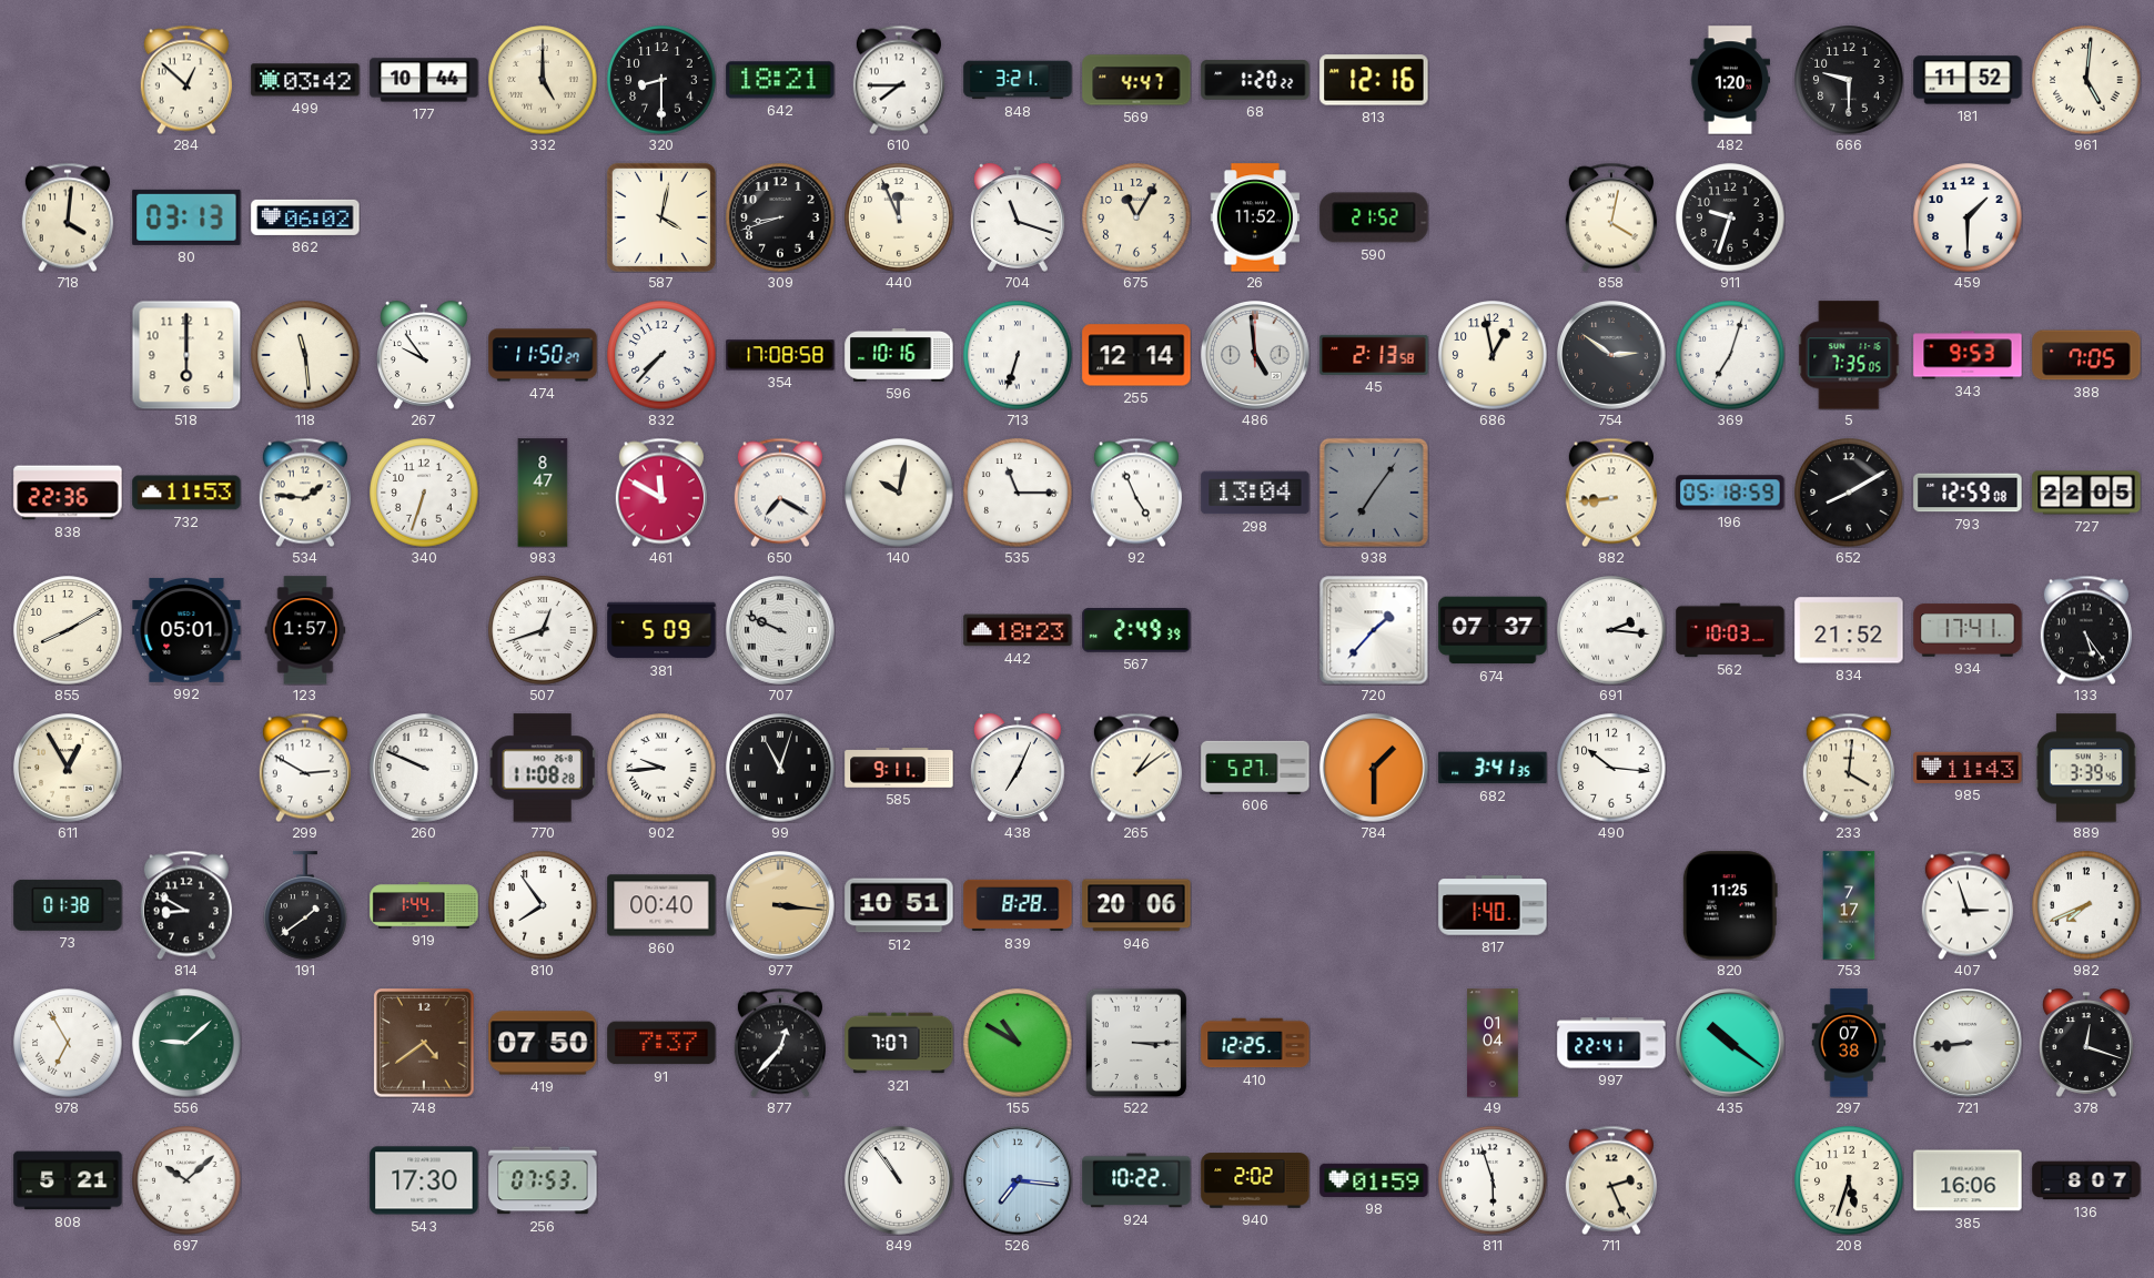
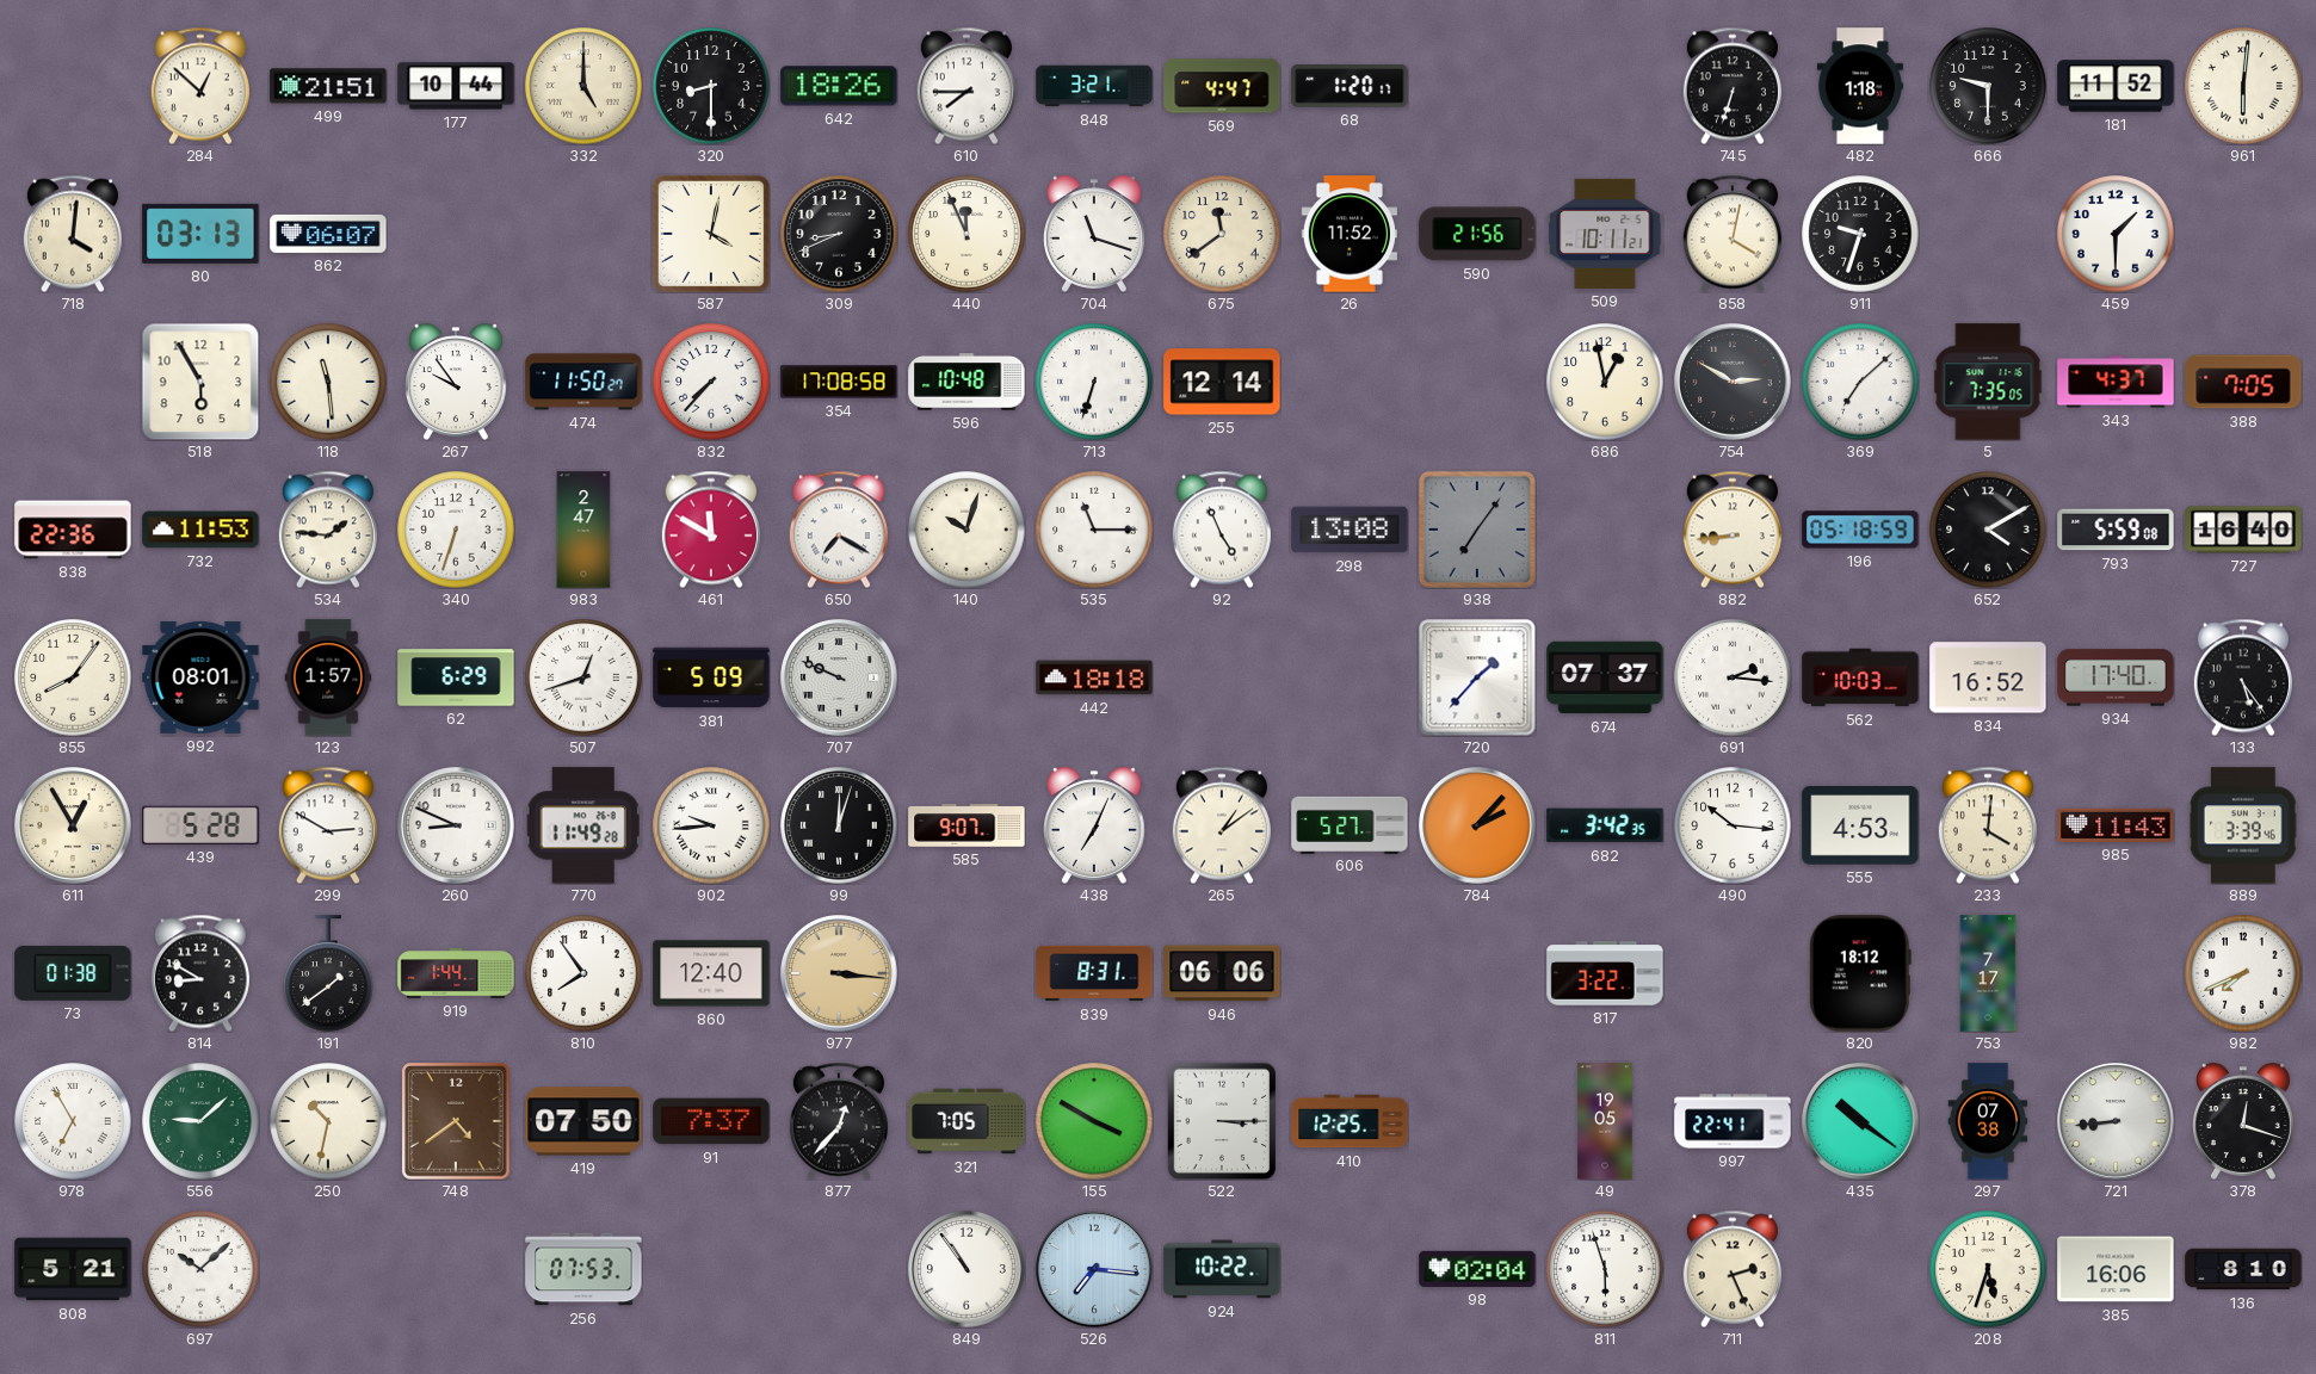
499: 03:42 -> 21:51 (328, 86)
642: 18:21 -> 18:26 (839, 86)
68: 1:20:22 -> 1:20:17 (1350, 86)
813: 12:16 -> none (1374, 80)
745: none -> 6:33 (1733, 86)
482: 1:20 -> 1:18 (1860, 86)
961: 5:01 -> 6:01 (2243, 86)
862: 06:02 -> 06:07 (328, 234)
309: 8:42 -> 8:41 (839, 234)
675: 11:05 -> 11:39 (1222, 234)
590: 21:52 -> 21:56 (1477, 234)
509: none -> 10:11 (1605, 234)
518: 6:00 -> 5:55 (200, 382)
596: 10:16 -> 10:48 (966, 383)
486: 4:59 -> none (1255, 356)
45: 2:13 -> none (1374, 355)
754: 2:51 -> 2:50 (1733, 383)
369: 7:03 -> 7:08 (1860, 382)
343: 9:53 -> 4:37 (2116, 382)
983: 8:47 -> 2:47 (583, 530)
140: 10:02 -> 10:03 (966, 530)
298: 13:04 -> 13:08 (1350, 530)
652: 8:10 -> 4:10 (1988, 530)
793: 12:59 -> 5:59 (2116, 530)
727: 22:05 -> 16:40 (2243, 530)
855: 8:10 -> 8:06 (73, 677)
992: 05:01 -> 08:01 (200, 677)
62: none -> 6:29 (456, 677)
442: 18:23 -> 18:18 (1094, 677)
567: 2:49 -> none (1136, 631)
834: 21:52 -> 16:52 (1988, 677)
934: 17:41 -> 17:40 (2116, 677)
439: none -> 5:28 (200, 825)
260: 9:49 -> 8:49 (456, 827)
770: 11:08 -> 11:49 (583, 825)
99: 11:03 -> 12:03 (839, 825)
585: 9:11 -> 9:07 (966, 825)
784: 1:30 -> 2:07 (1477, 827)
682: 3:41 -> 3:42 (1605, 825)
555: none -> 4:53 (1860, 825)
860: 00:40 -> 12:40 (711, 973)
512: 10:51 -> none (899, 905)
839: 8:28 -> 8:31 (1094, 973)
946: 20:06 -> 06:06 (1222, 973)
817: 1:40 -> 3:22 (1605, 973)
820: 11:25 -> 18:12 (1860, 973)
407: 2:57 -> none (1968, 905)
250: none -> 10:32 (328, 1121)
321: 7:07 -> 7:05 (966, 1121)
155: 10:50 -> 3:50 (1094, 1121)
49: 01:04 -> 19:05 (1605, 1121)
543: 17:30 -> none (424, 1180)
940: 2:02 -> none (1255, 1180)
98: 01:59 -> 02:04 (1477, 1269)
136: 8:07 -> 8:10 (2243, 1269)
